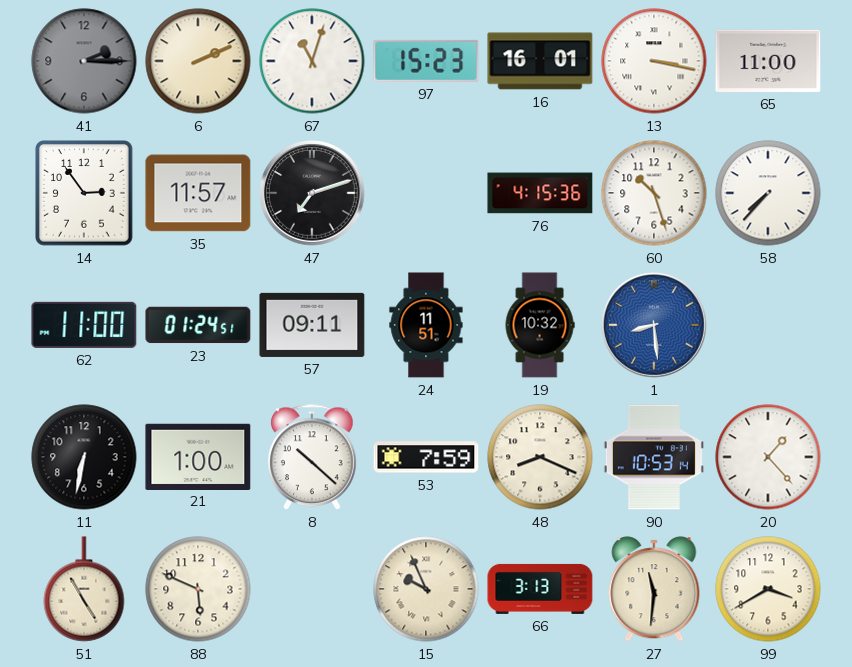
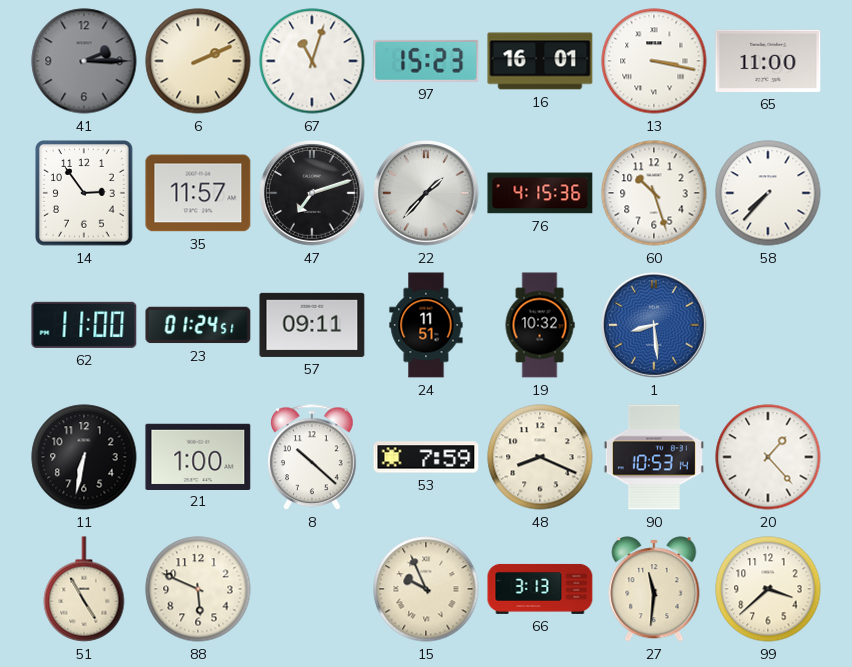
22: none -> 1:37 (426, 193)
99: 3:40 -> 3:38 (768, 589)
